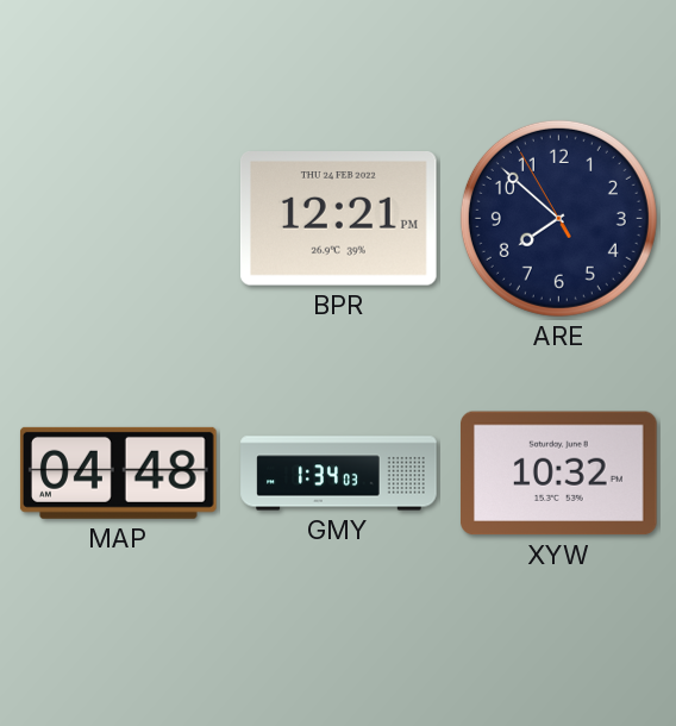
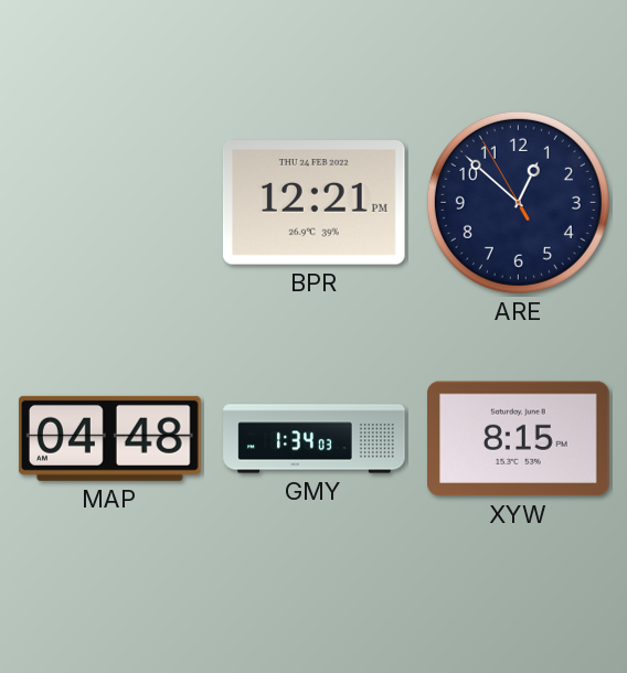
ARE: 7:51 -> 12:51 (518, 202)
XYW: 10:32 -> 8:15 (519, 439)
